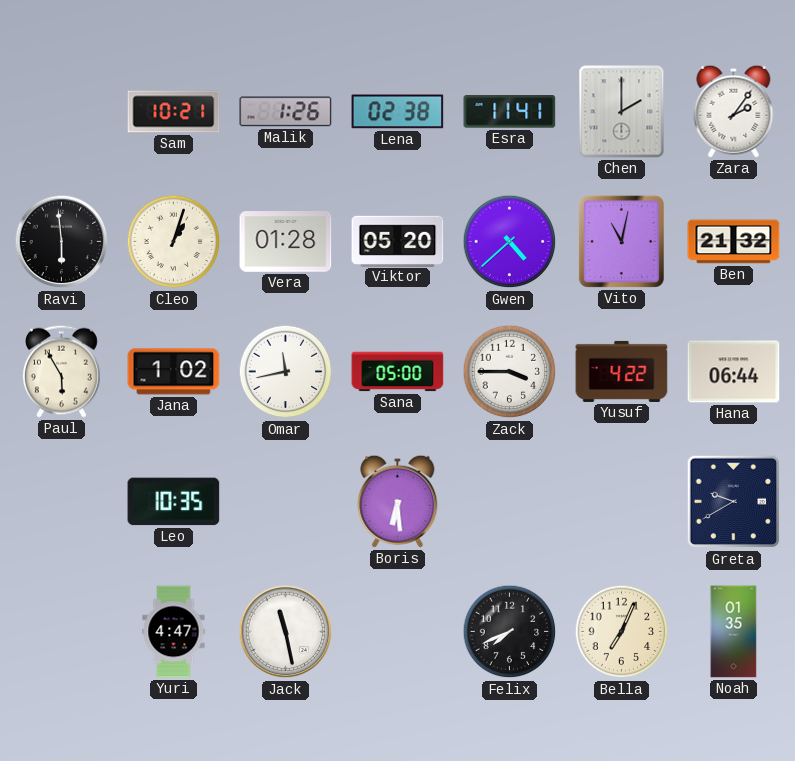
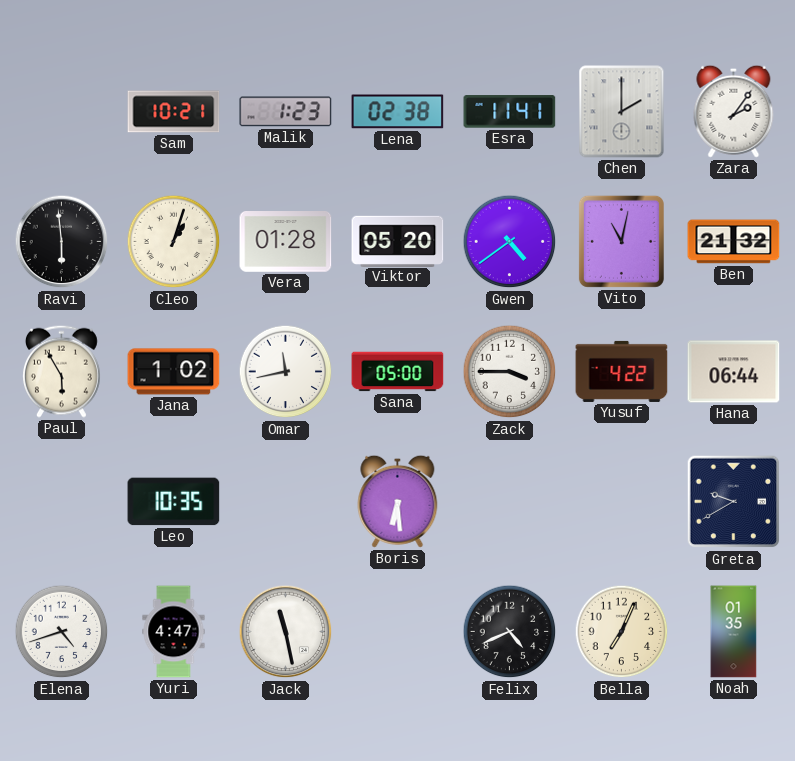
Malik: 1:26 -> 1:23 (286, 112)
Gwen: 4:38 -> 4:39 (510, 242)
Elena: none -> 4:42 (62, 632)
Felix: 7:41 -> 4:41 (510, 632)
